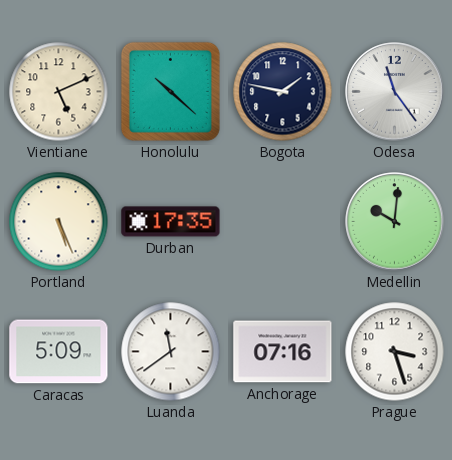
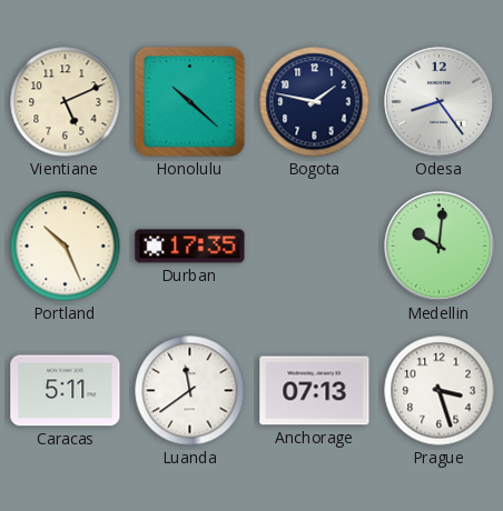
Odesa: 11:24 -> 8:24 (440, 102)
Portland: 5:26 -> 10:26 (66, 247)
Caracas: 5:09 -> 5:11 (66, 391)
Anchorage: 07:16 -> 07:13 (315, 391)
